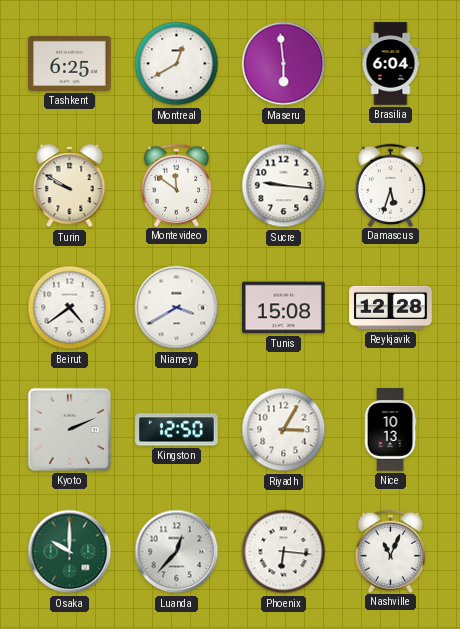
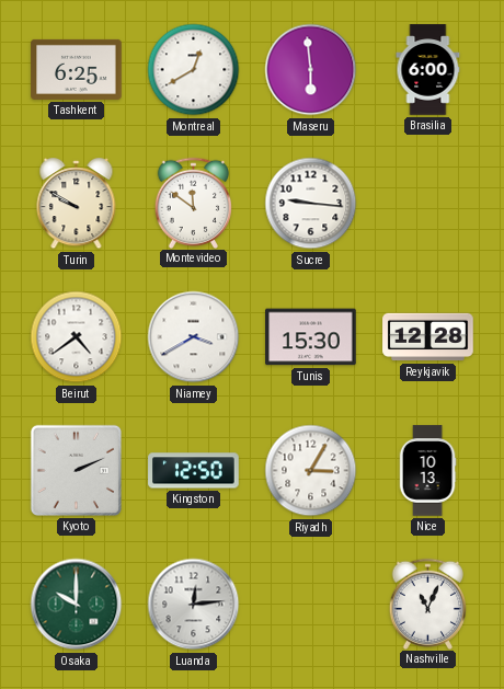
Brasilia: 6:04 -> 6:00 (428, 70)
Damascus: 5:33 -> none (391, 185)
Tunis: 15:08 -> 15:30 (311, 337)
Luanda: 12:37 -> 12:14 (194, 605)
Phoenix: 6:16 -> none (284, 552)
